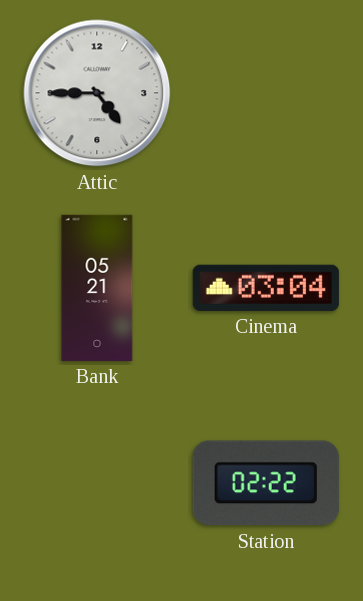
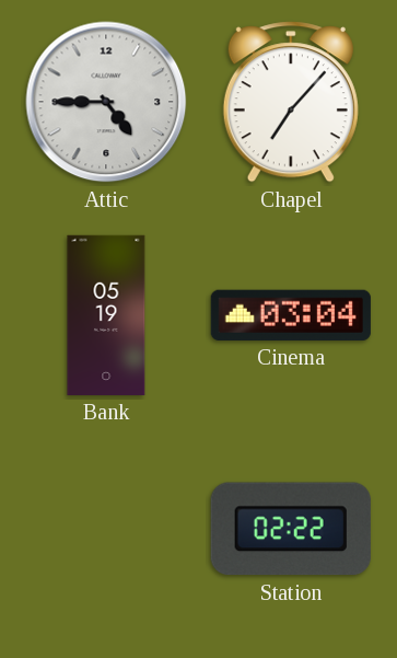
Chapel: none -> 7:07 (291, 102)
Bank: 05:21 -> 05:19 (106, 315)
